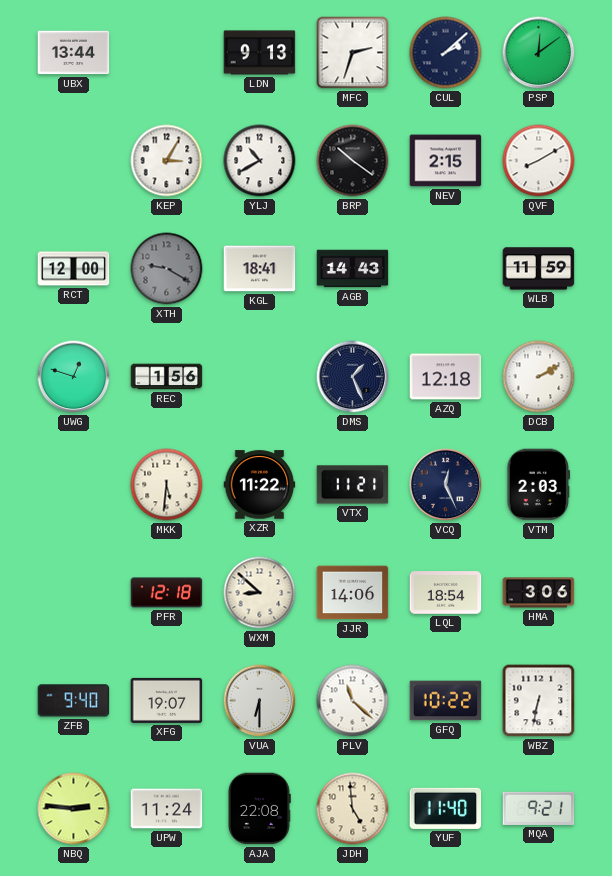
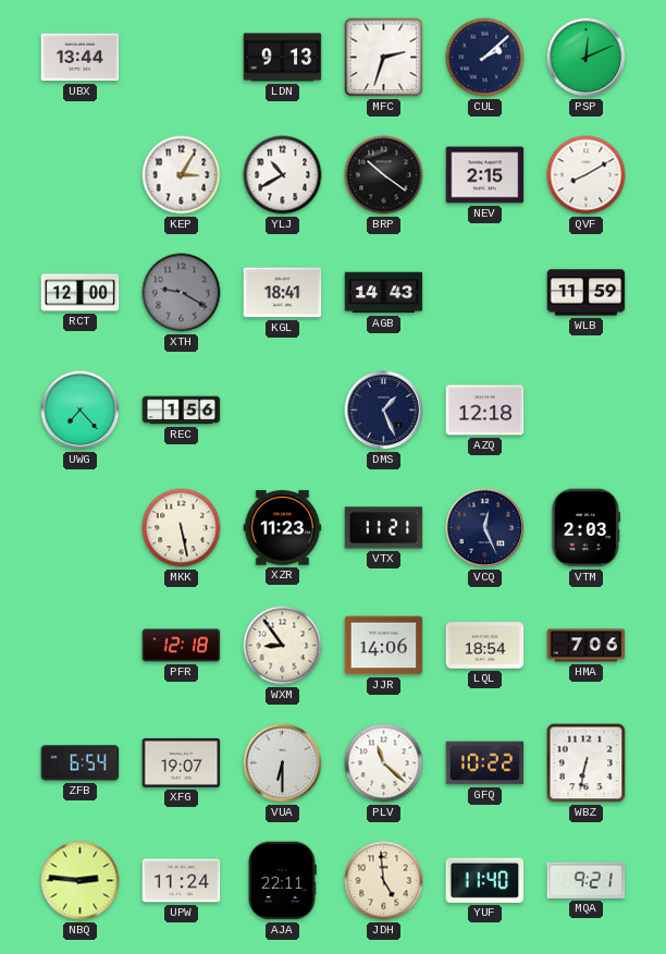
PSP: 12:09 -> 12:11 (587, 58)
UWG: 12:48 -> 7:23 (81, 411)
DCB: 2:10 -> none (539, 377)
MKK: 5:31 -> 5:28 (182, 528)
XZR: 11:22 -> 11:23 (283, 528)
WXM: 8:52 -> 8:54 (283, 646)
HMA: 3:06 -> 7:06 (587, 646)
ZFB: 9:40 -> 6:54 (81, 763)
AJA: 22:08 -> 22:11 (282, 881)
